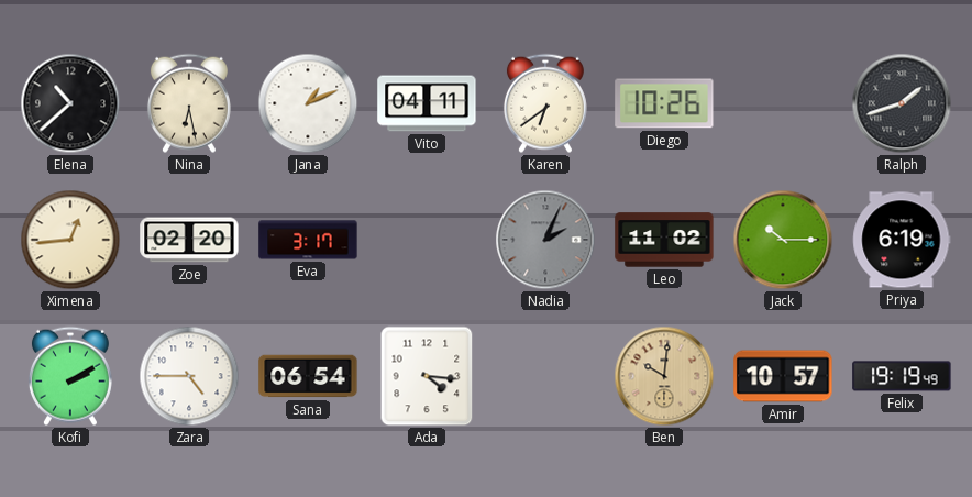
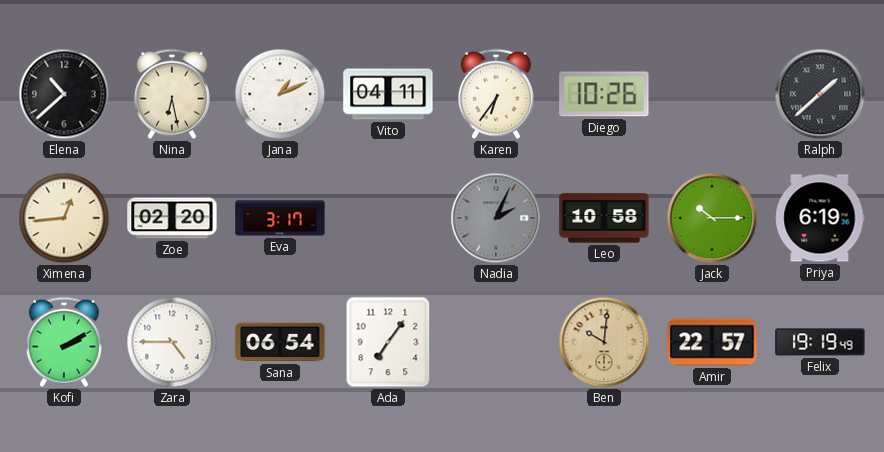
Karen: 6:39 -> 6:36 (496, 94)
Ralph: 1:42 -> 1:38 (820, 94)
Leo: 11:02 -> 10:58 (604, 218)
Ada: 4:16 -> 7:06 (388, 342)
Amir: 10:57 -> 22:57 (712, 342)
